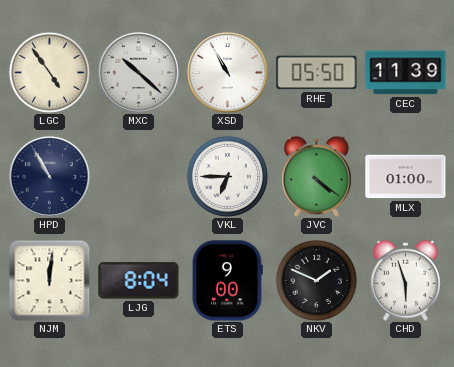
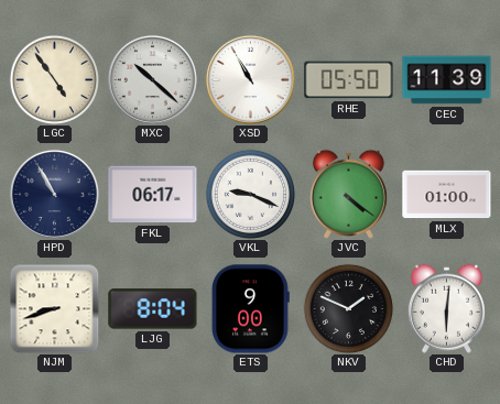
FKL: none -> 06:17 (153, 195)
VKL: 6:45 -> 9:19 (250, 194)
NJM: 12:01 -> 8:42 (54, 308)
CHD: 5:57 -> 6:01 (446, 308)
